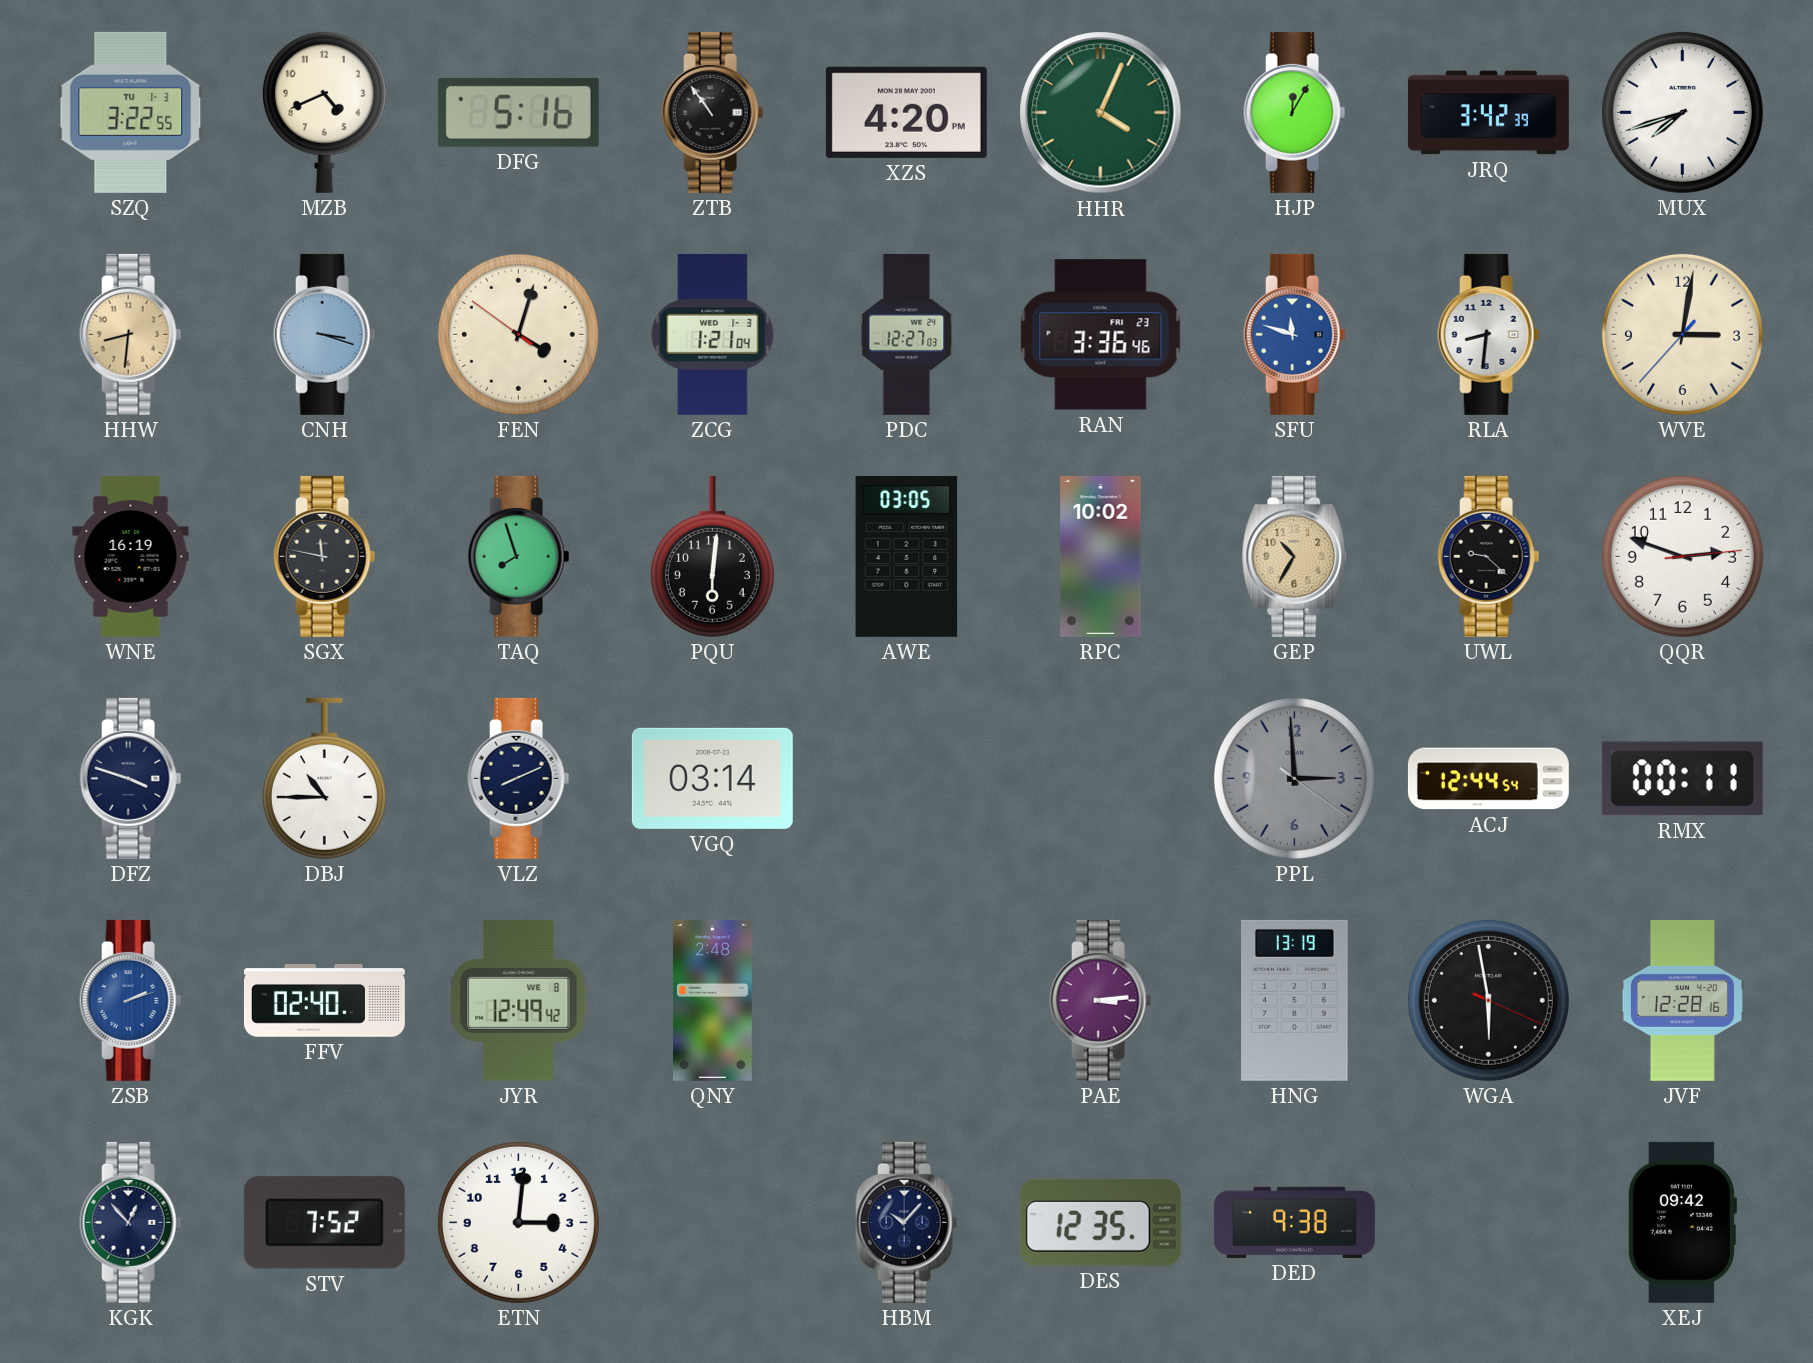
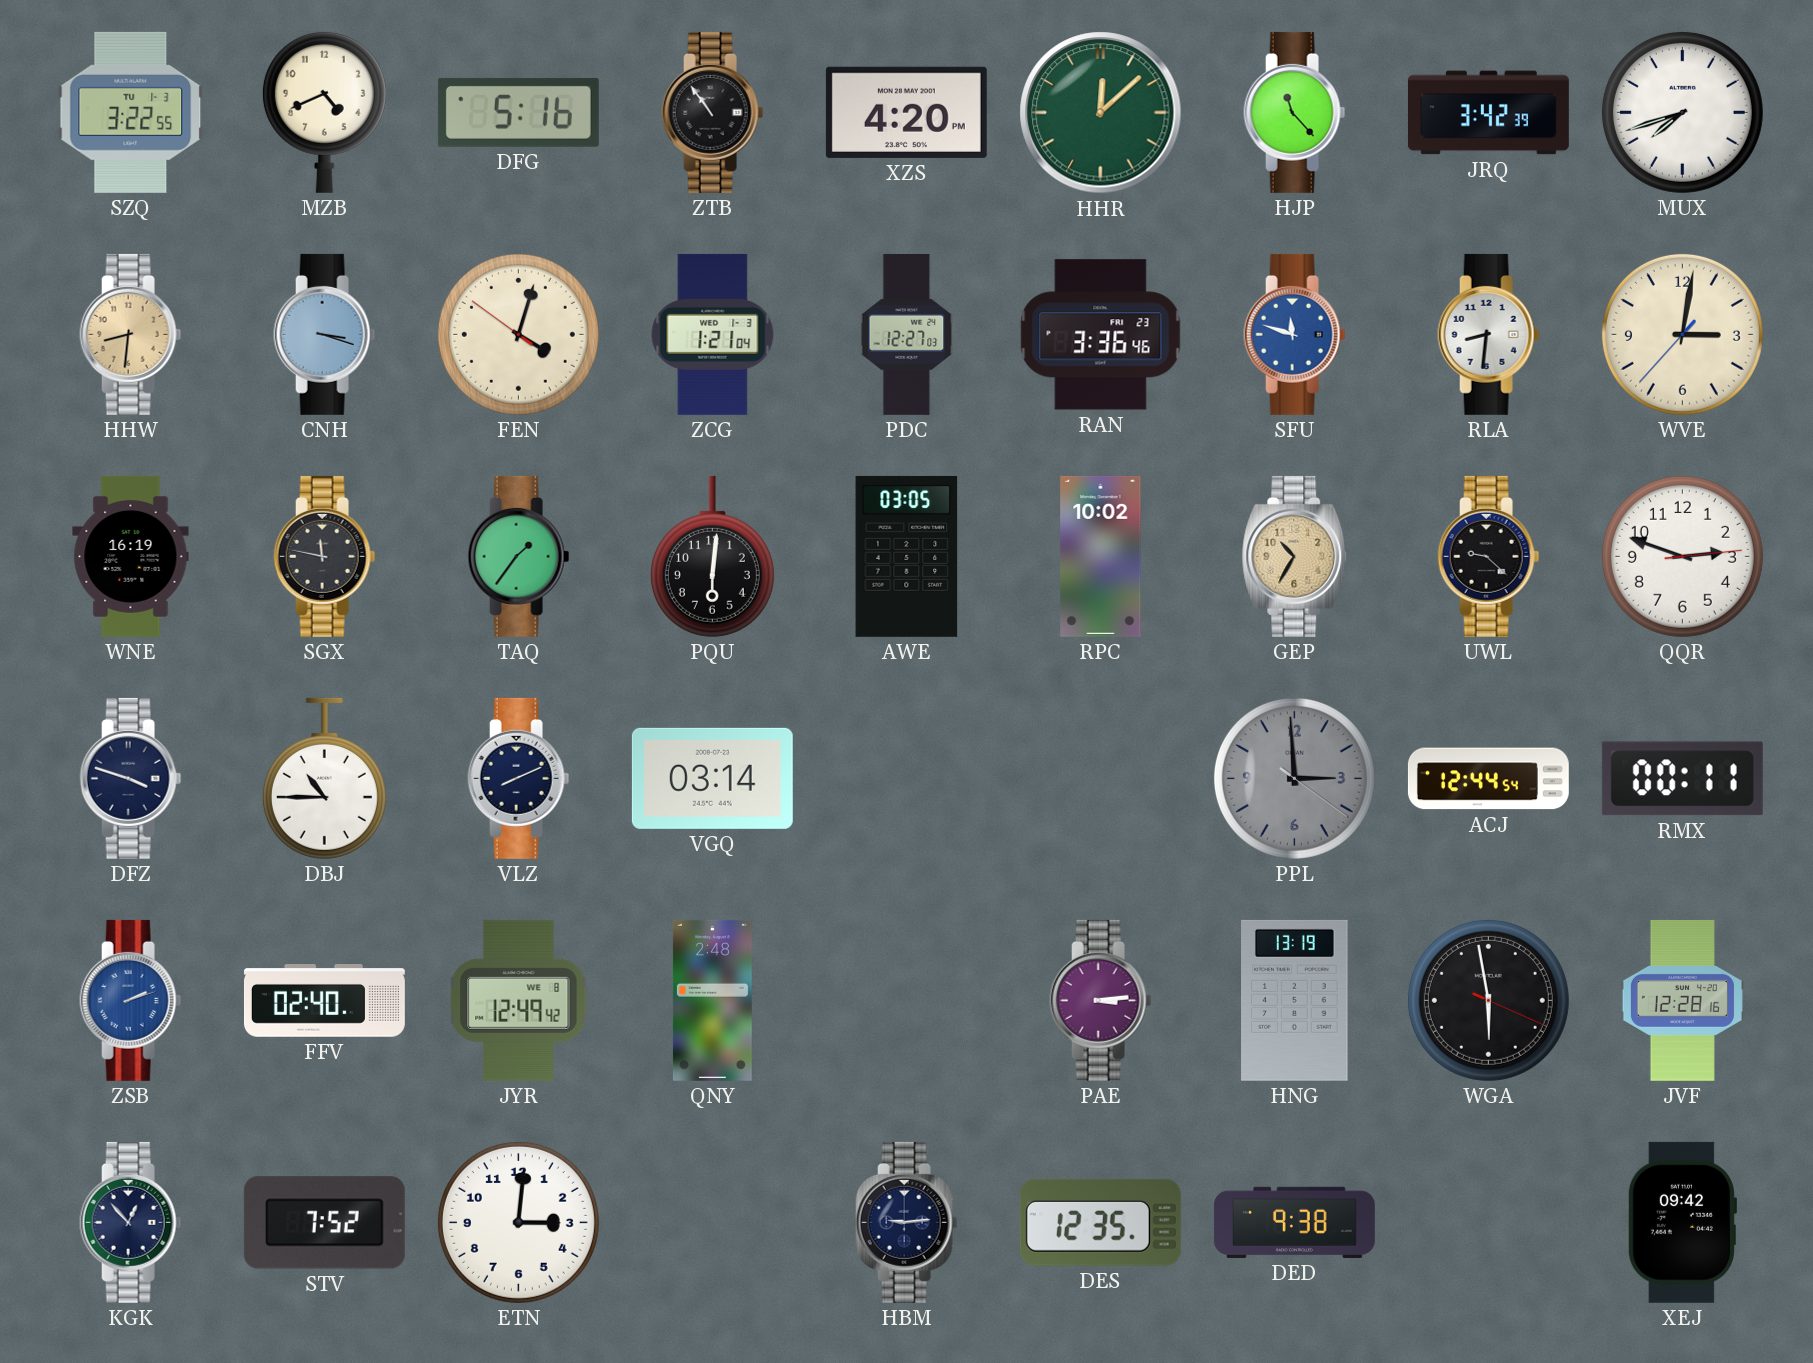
HHR: 4:04 -> 12:08 (1101, 113)
HJP: 12:05 -> 11:23 (1295, 112)
TAQ: 7:57 -> 1:36 (519, 556)
HBM: 10:07 -> 9:14 (907, 1222)
